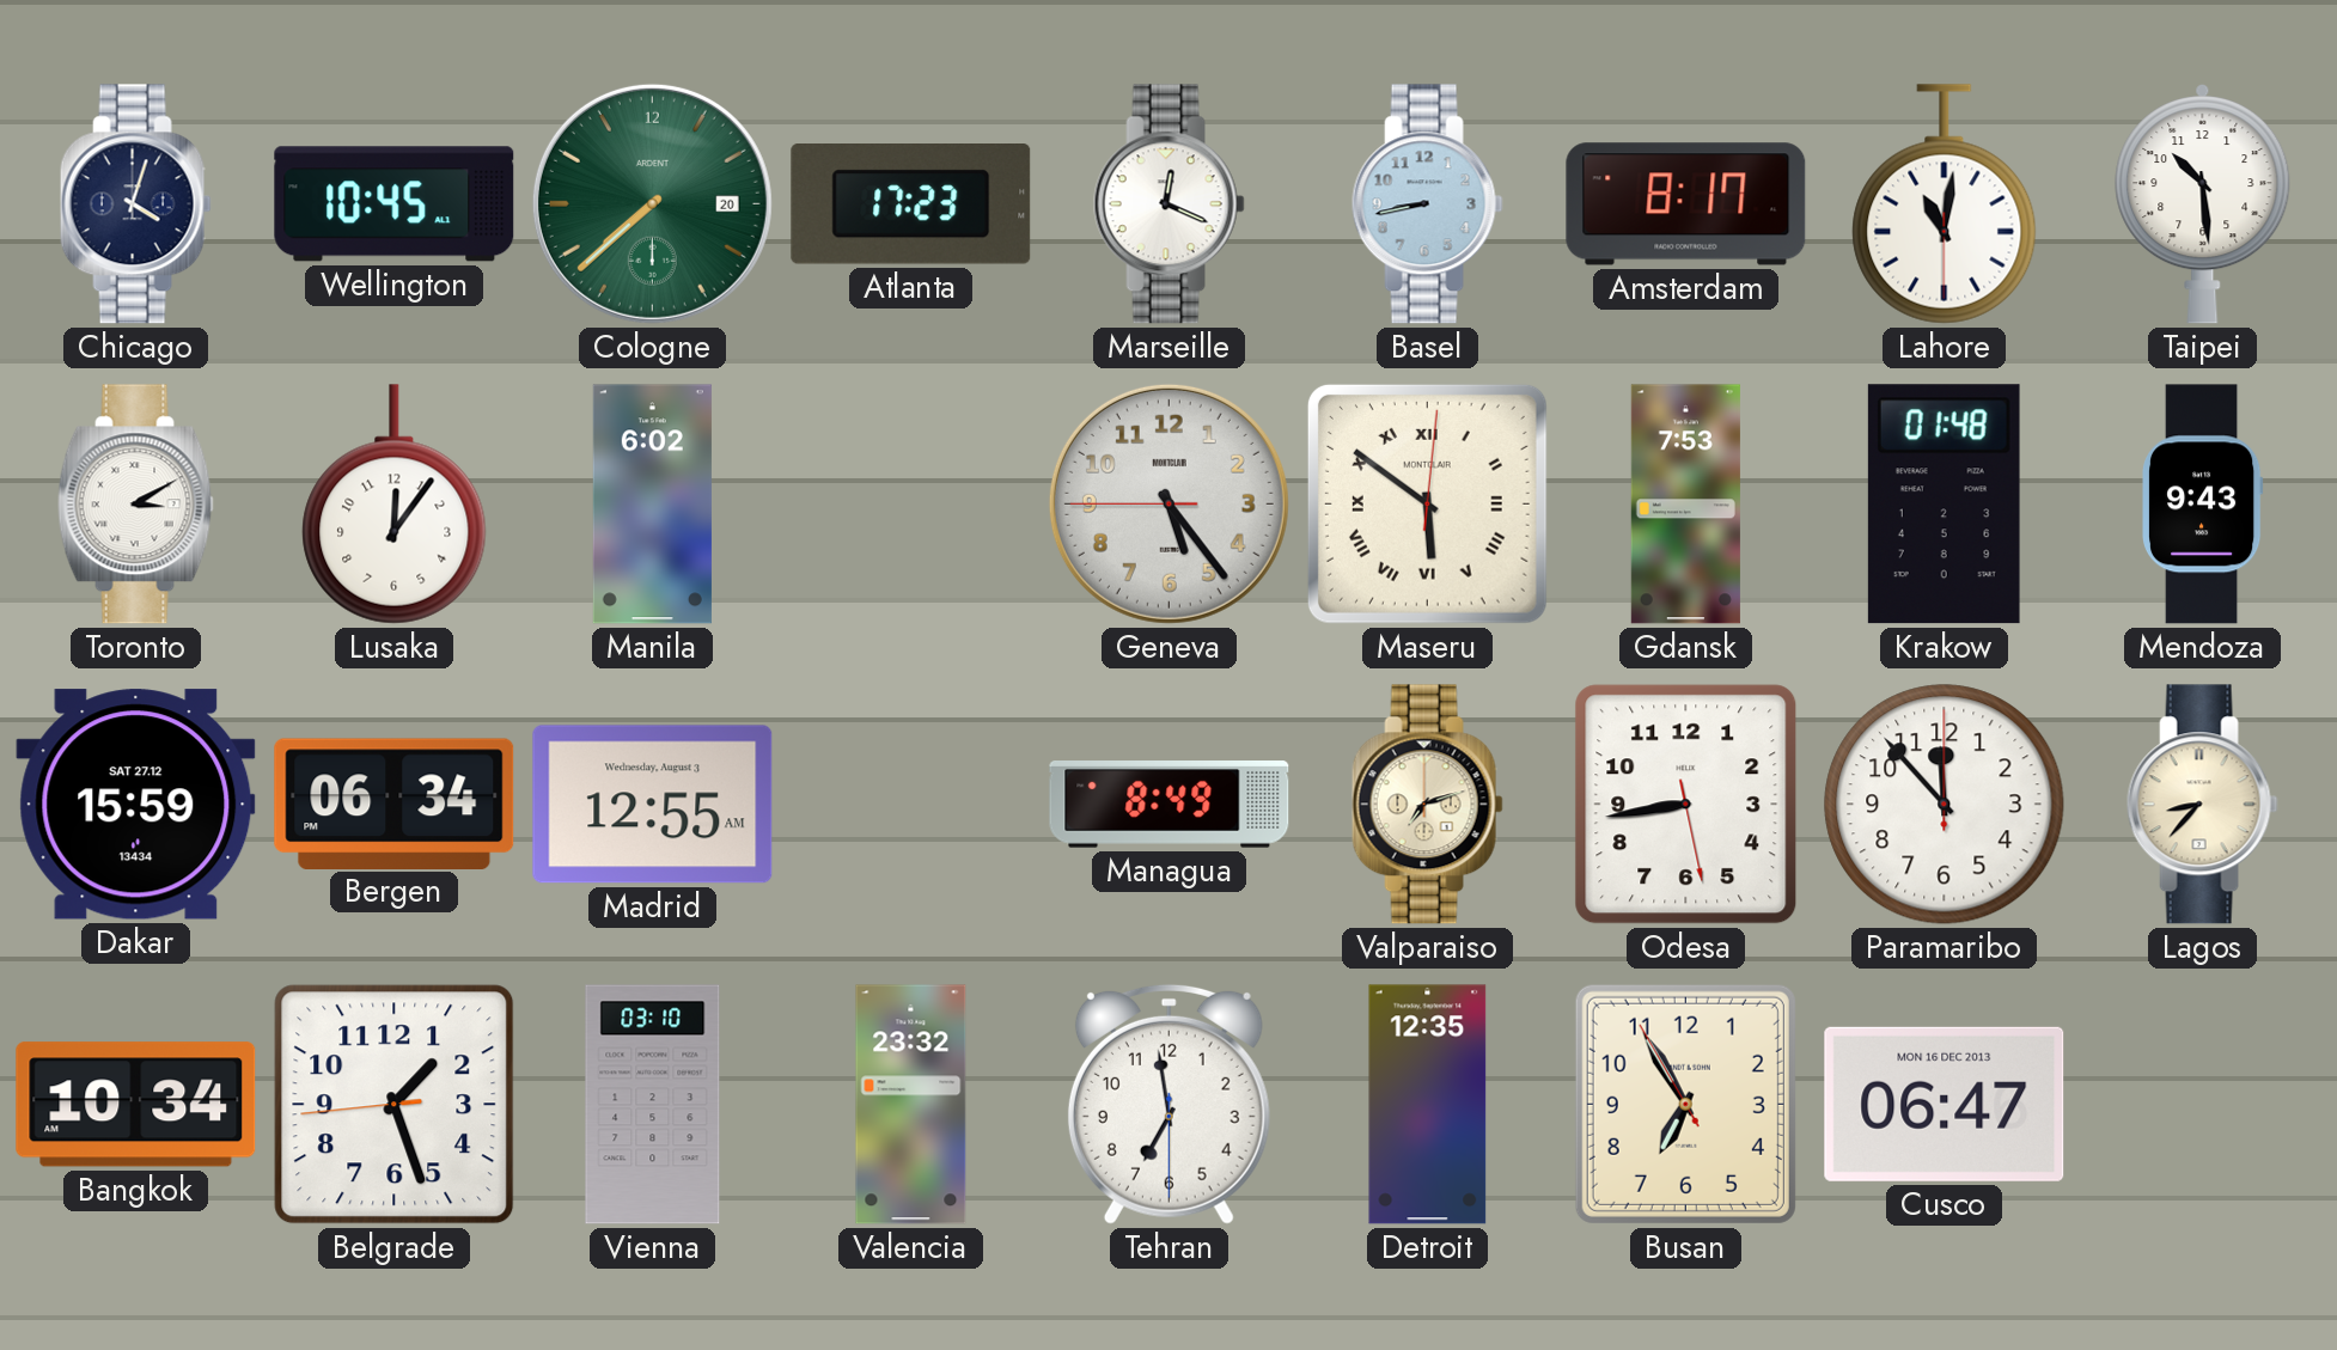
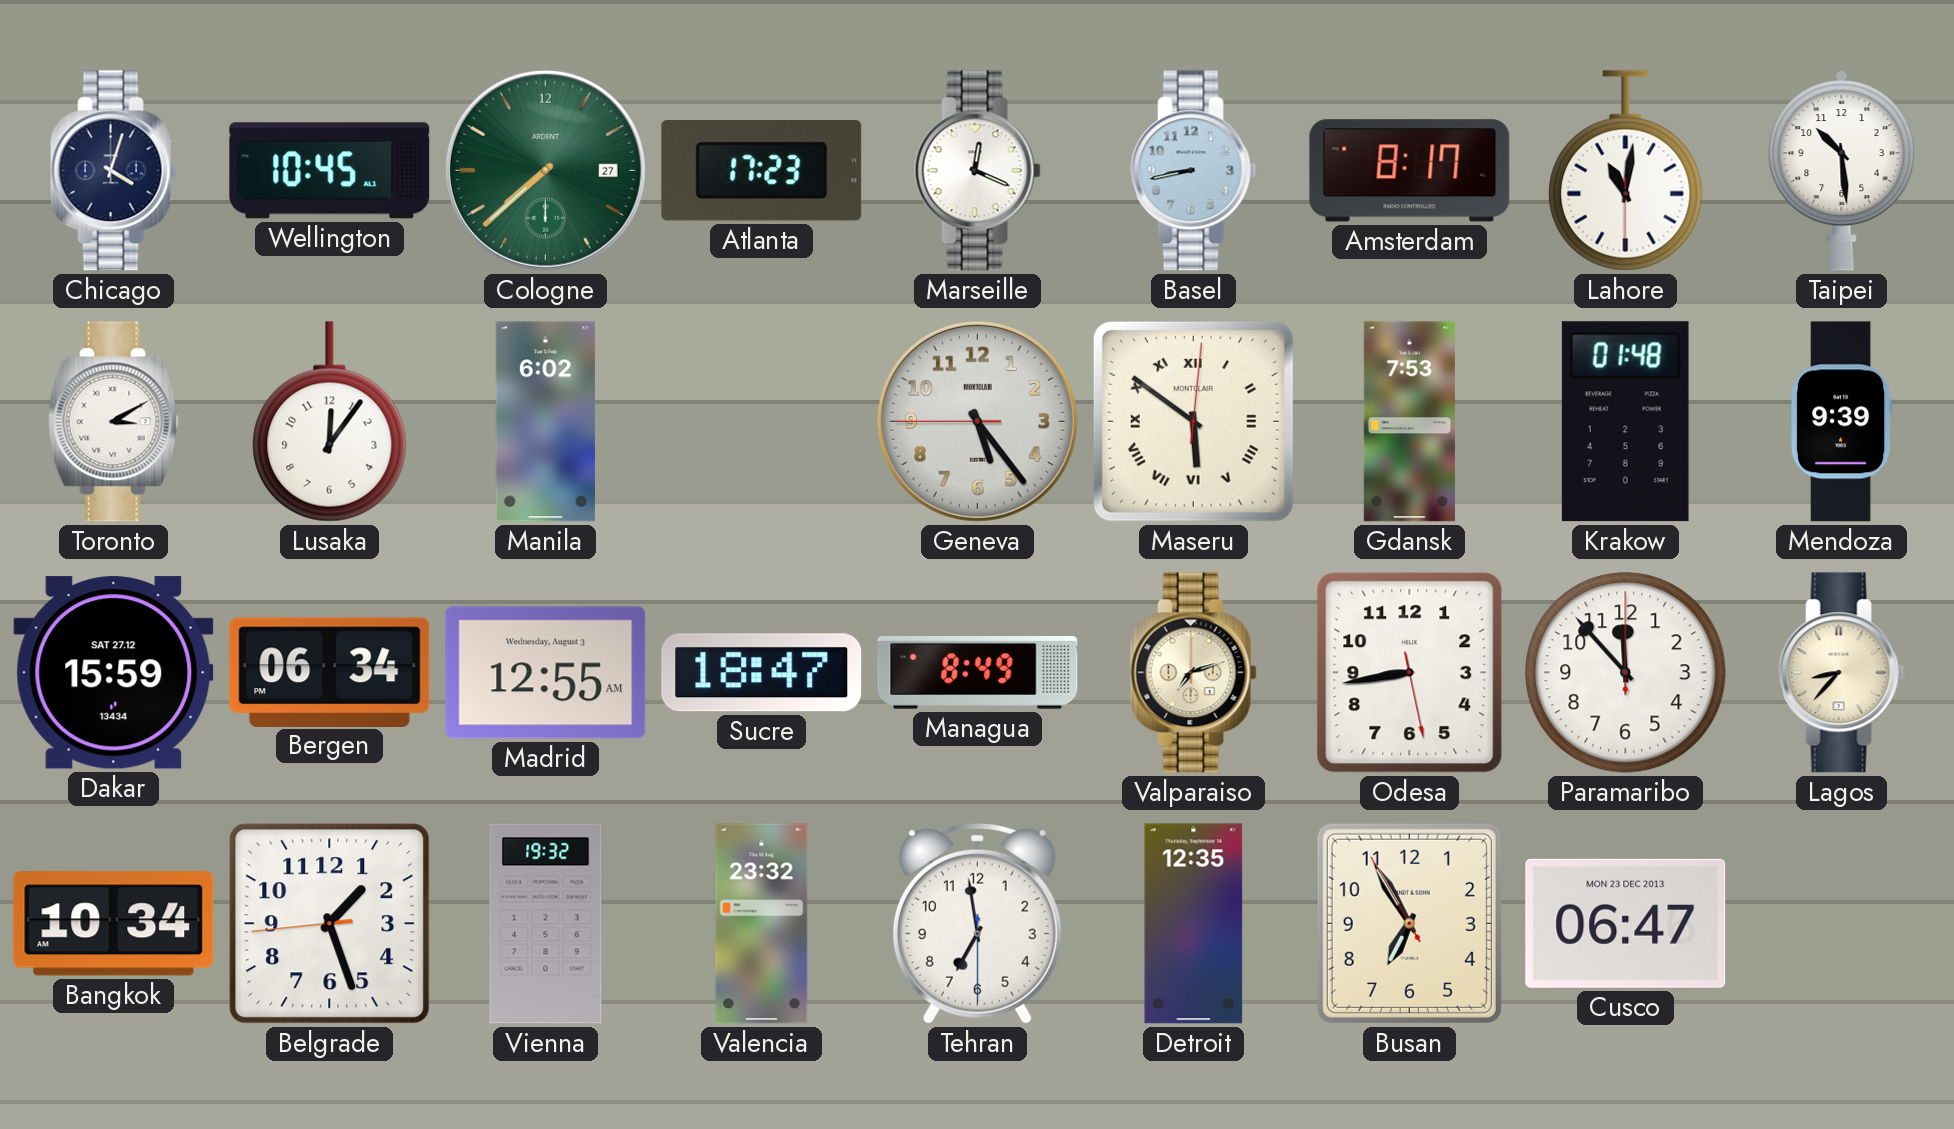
Cologne date: 20 -> 27 (545, 170)
Mendoza: 9:43 -> 9:39 (1842, 422)
Sucre: none -> 18:47 (762, 673)
Vienna: 03:10 -> 19:32 (546, 924)
Cusco date: MON 16 DEC 2013 -> MON 23 DEC 2013 (1626, 923)
